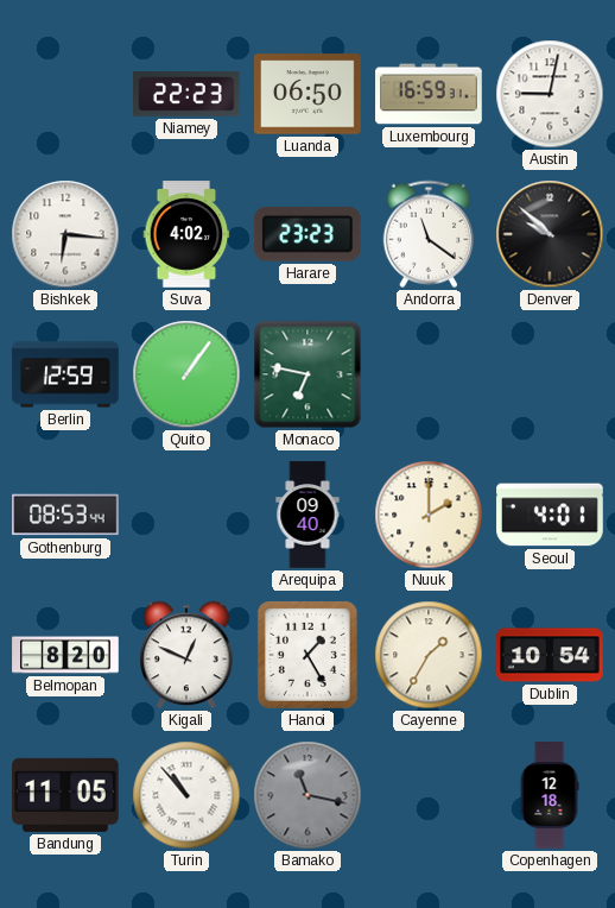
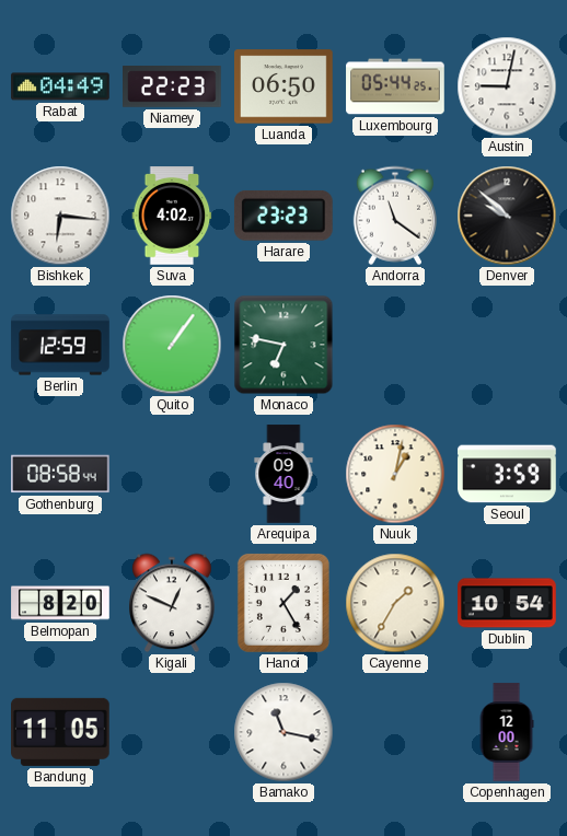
Rabat: none -> 04:49 (60, 86)
Luxembourg: 16:59 -> 05:44 (395, 86)
Gothenburg: 08:53 -> 08:58 (61, 474)
Nuuk: 2:00 -> 1:02 (395, 474)
Seoul: 4:01 -> 3:59 (507, 474)
Turin: 10:53 -> none (186, 795)
Bamako dial: grey -> white (283, 732)
Copenhagen: 12:18 -> 12:00 (507, 732)
